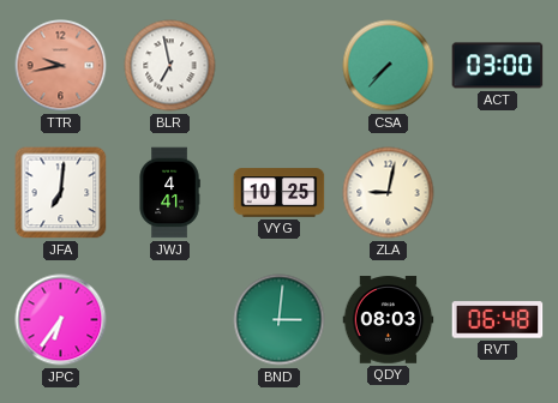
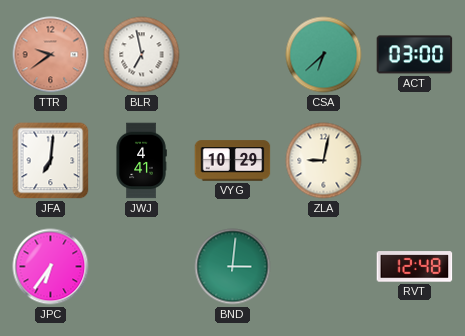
TTR: 9:43 -> 9:39 (51, 55)
CSA: 7:37 -> 6:38 (324, 55)
VYG: 10:25 -> 10:29 (233, 161)
QDY: 08:03 -> none (389, 320)
RVT: 06:48 -> 12:48 (415, 267)
